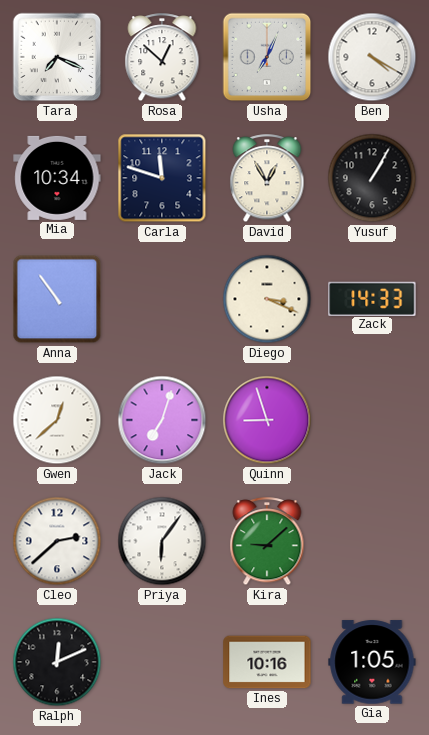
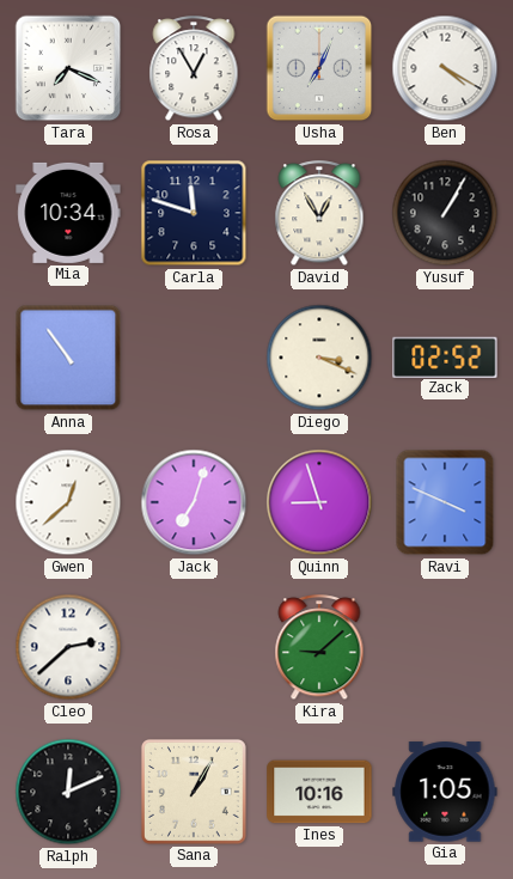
Rosa: 12:52 -> 12:55 (194, 69)
Zack: 14:33 -> 02:52 (445, 356)
Ravi: none -> 3:49 (445, 502)
Priya: 6:06 -> none (162, 541)
Sana: none -> 1:05 (194, 792)
